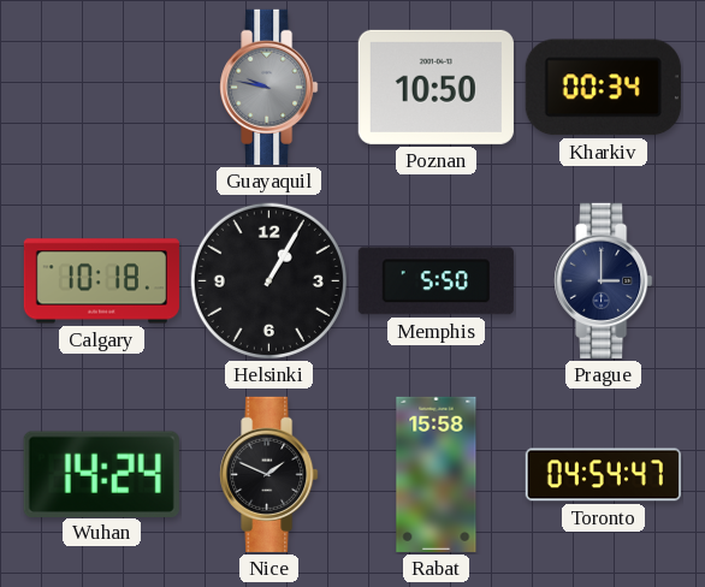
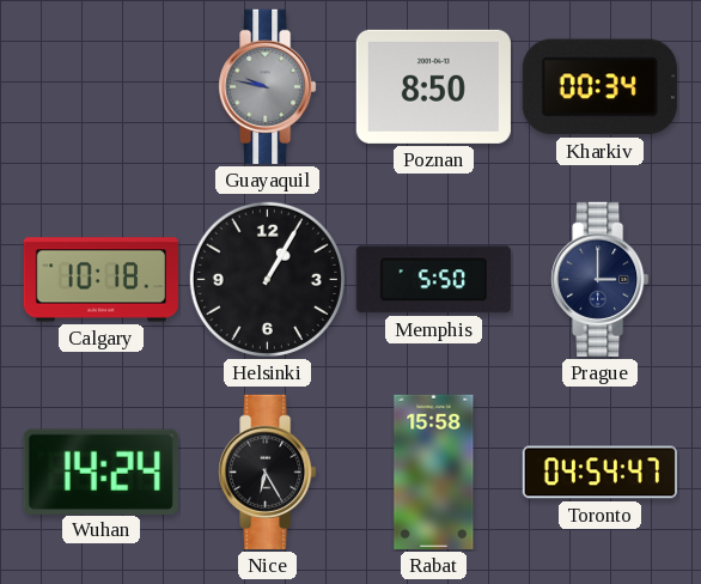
Poznan: 10:50 -> 8:50 (433, 86)
Nice: 1:49 -> 6:25 (268, 472)
